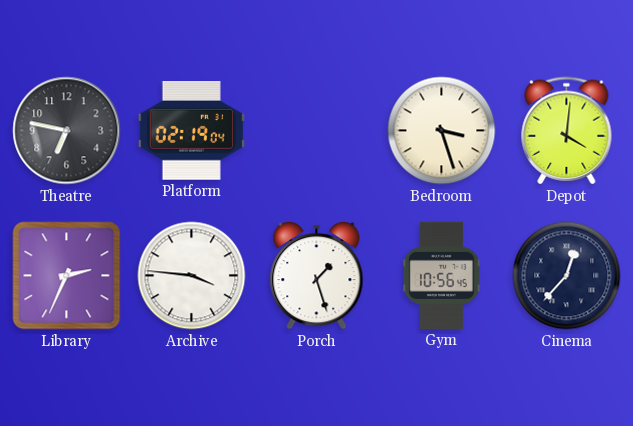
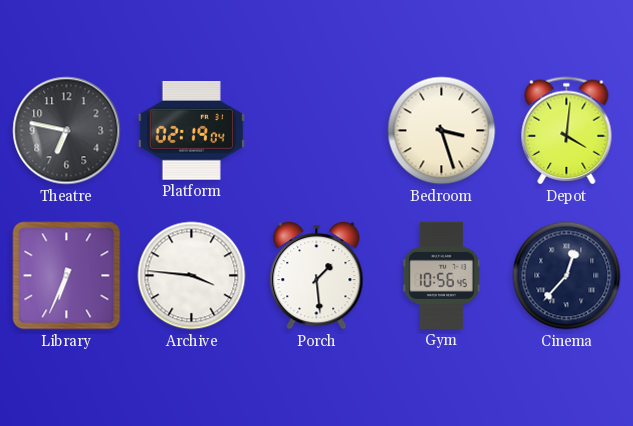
Library: 2:34 -> 6:34 (67, 276)
Porch: 1:27 -> 1:29 (317, 276)
